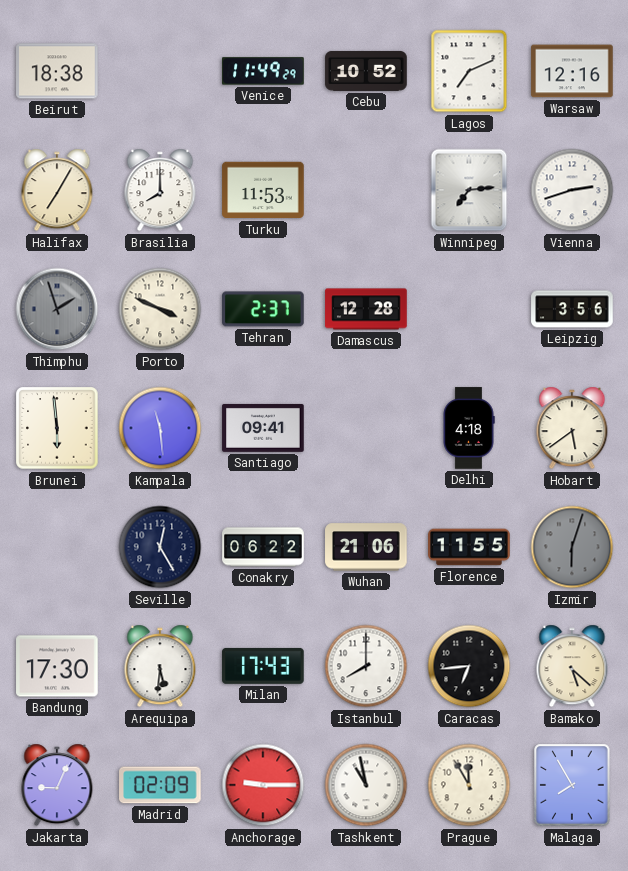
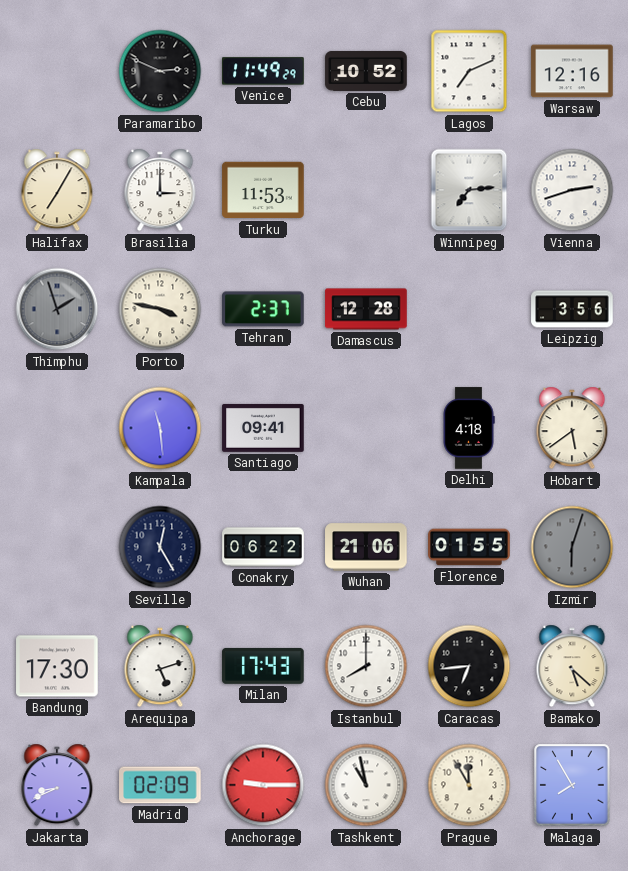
Beirut: 18:38 -> none (57, 71)
Paramaribo: none -> 2:49 (160, 71)
Brasilia: 8:00 -> 3:00 (160, 190)
Porto: 3:49 -> 3:47 (160, 309)
Brunei: 5:59 -> none (57, 428)
Florence: 11:55 -> 01:55 (469, 547)
Arequipa: 5:31 -> 5:12 (160, 666)
Jakarta: 9:04 -> 8:41 (57, 785)
